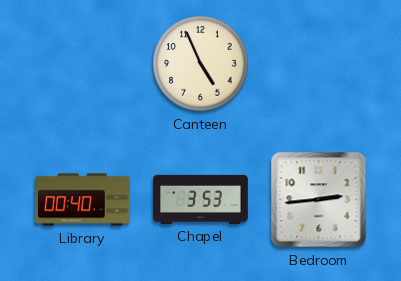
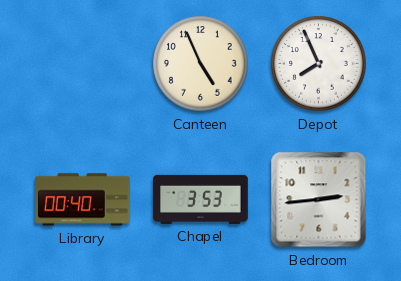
Depot: none -> 7:56 (319, 64)
